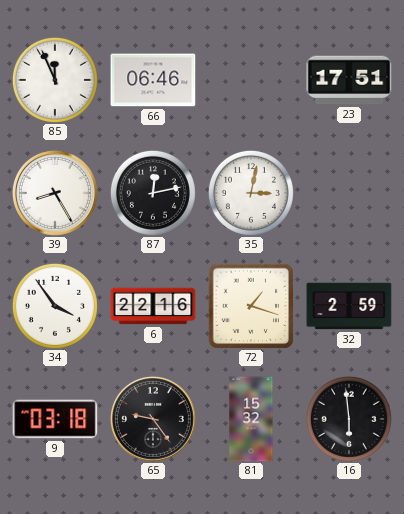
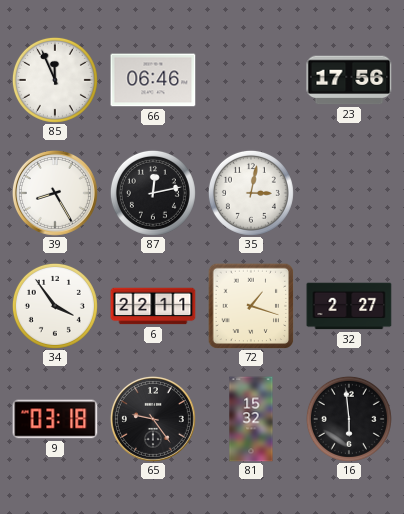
23: 17:51 -> 17:56 (349, 80)
6: 22:16 -> 22:11 (153, 306)
32: 2:59 -> 2:27 (349, 306)
